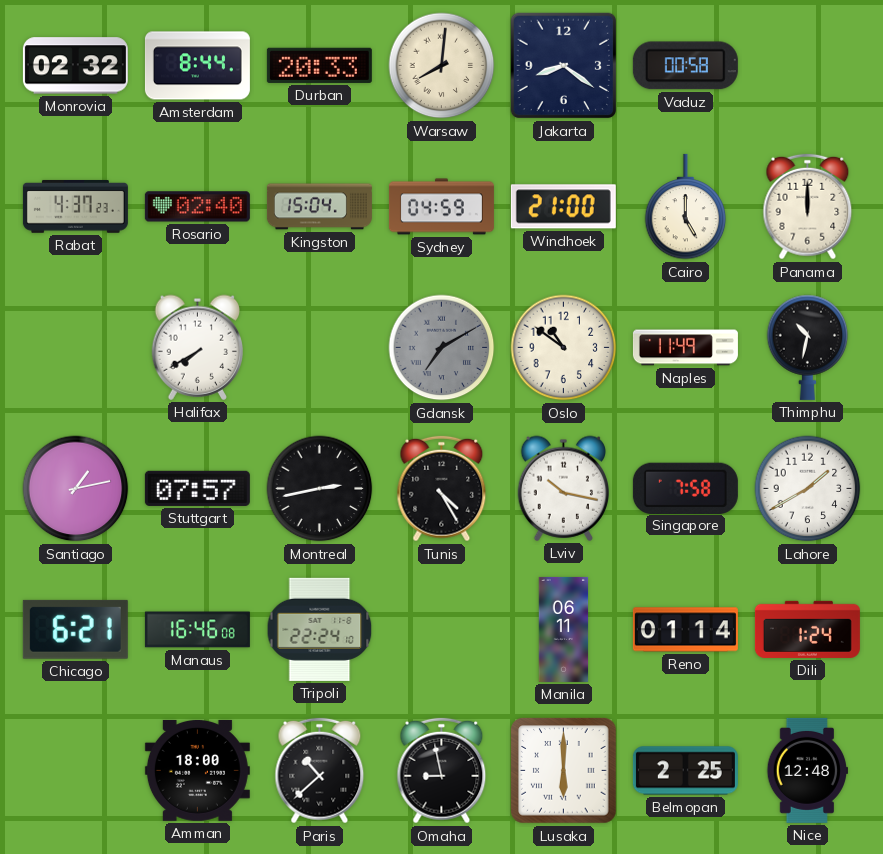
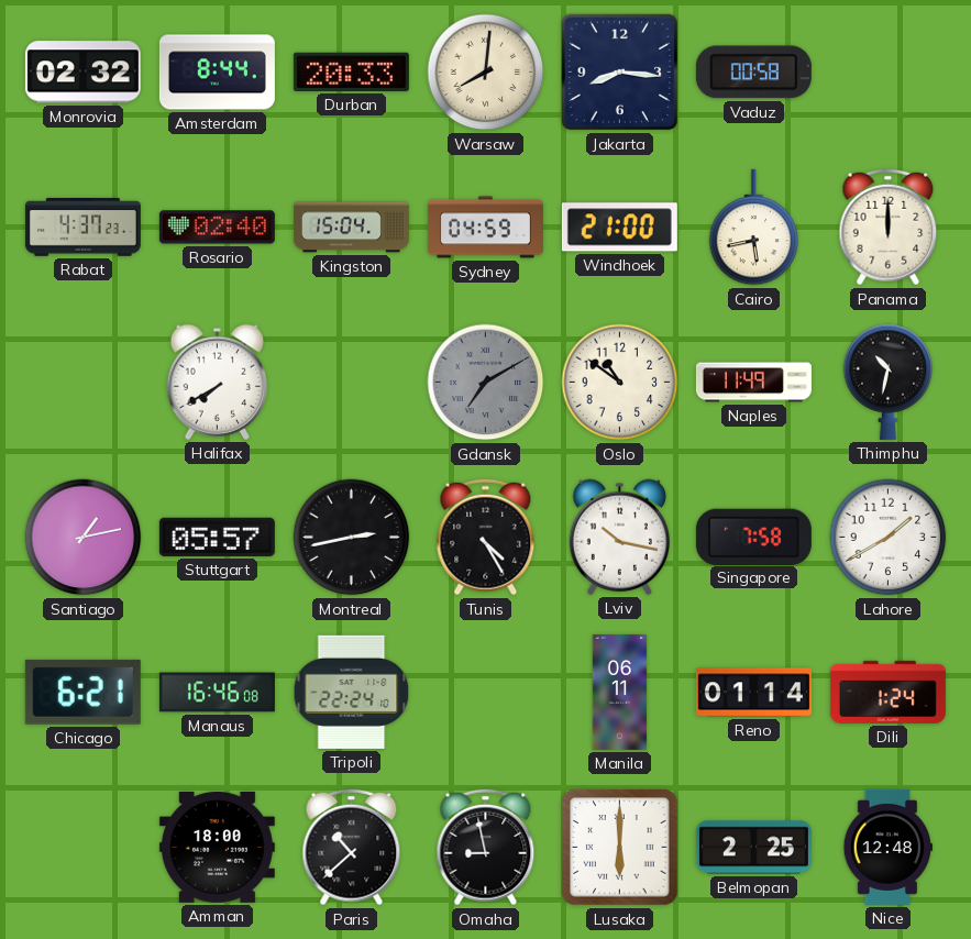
Jakarta: 8:21 -> 8:16 (620, 73)
Cairo: 5:00 -> 5:43 (754, 228)
Stuttgart: 07:57 -> 05:57 (217, 537)
